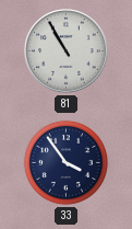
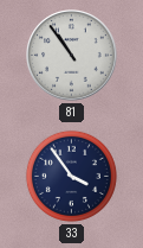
81: 10:55 -> 10:54 (72, 56)
